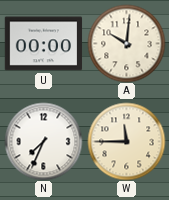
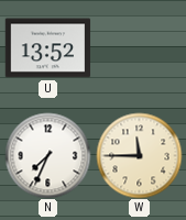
U: 00:00 -> 13:52 (47, 48)
A: 10:01 -> none (126, 43)
